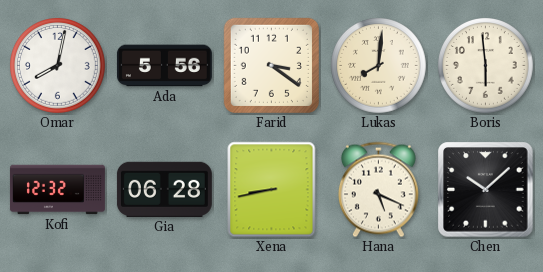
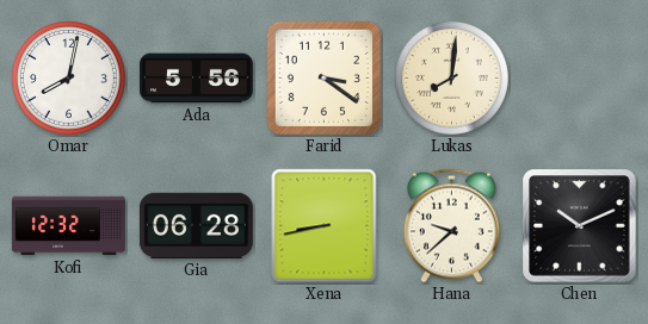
Boris: 5:59 -> none (486, 66)
Hana: 5:19 -> 9:38 (451, 226)
Chen: 10:08 -> 10:11 (580, 226)
